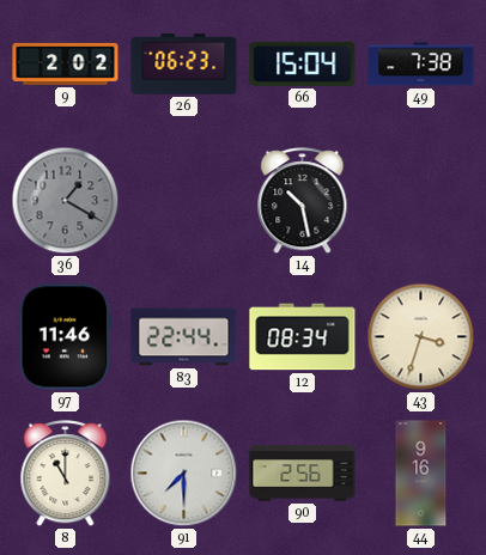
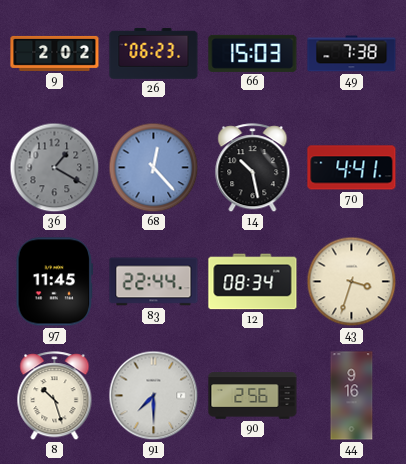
66: 15:04 -> 15:03 (253, 53)
68: none -> 12:23 (154, 168)
70: none -> 4:41 (352, 168)
97: 11:46 -> 11:45 (55, 282)
8: 11:00 -> 10:27 (55, 396)
